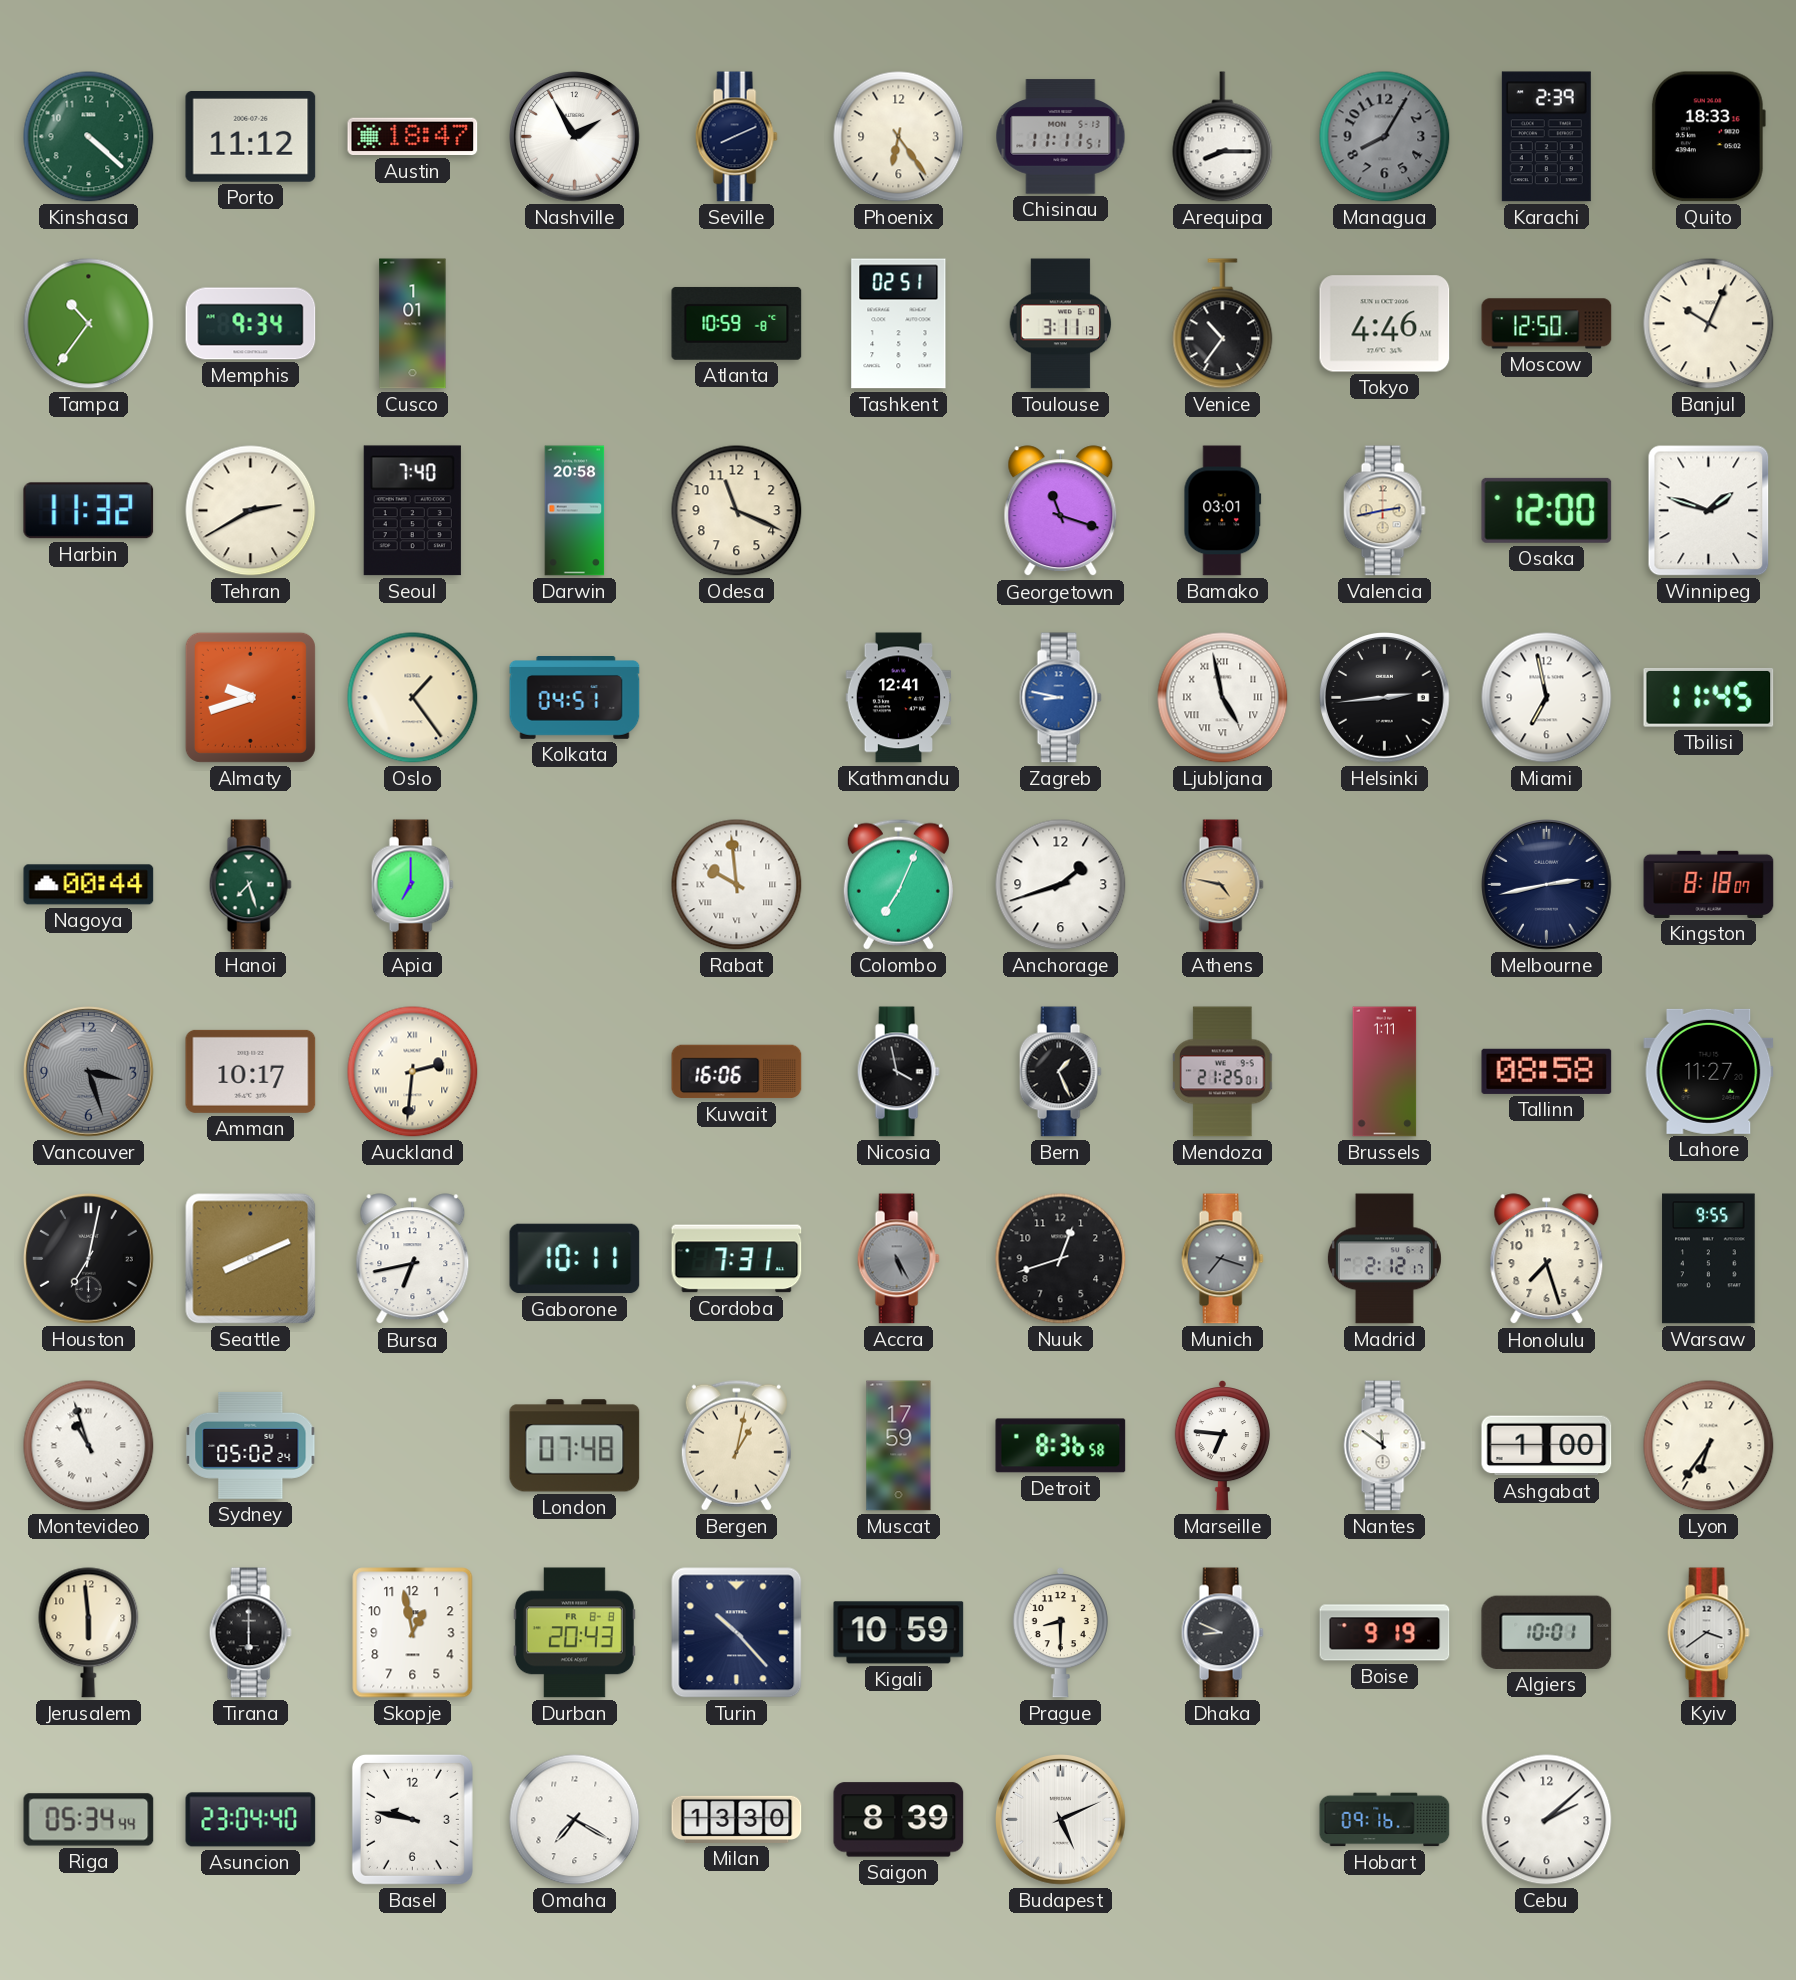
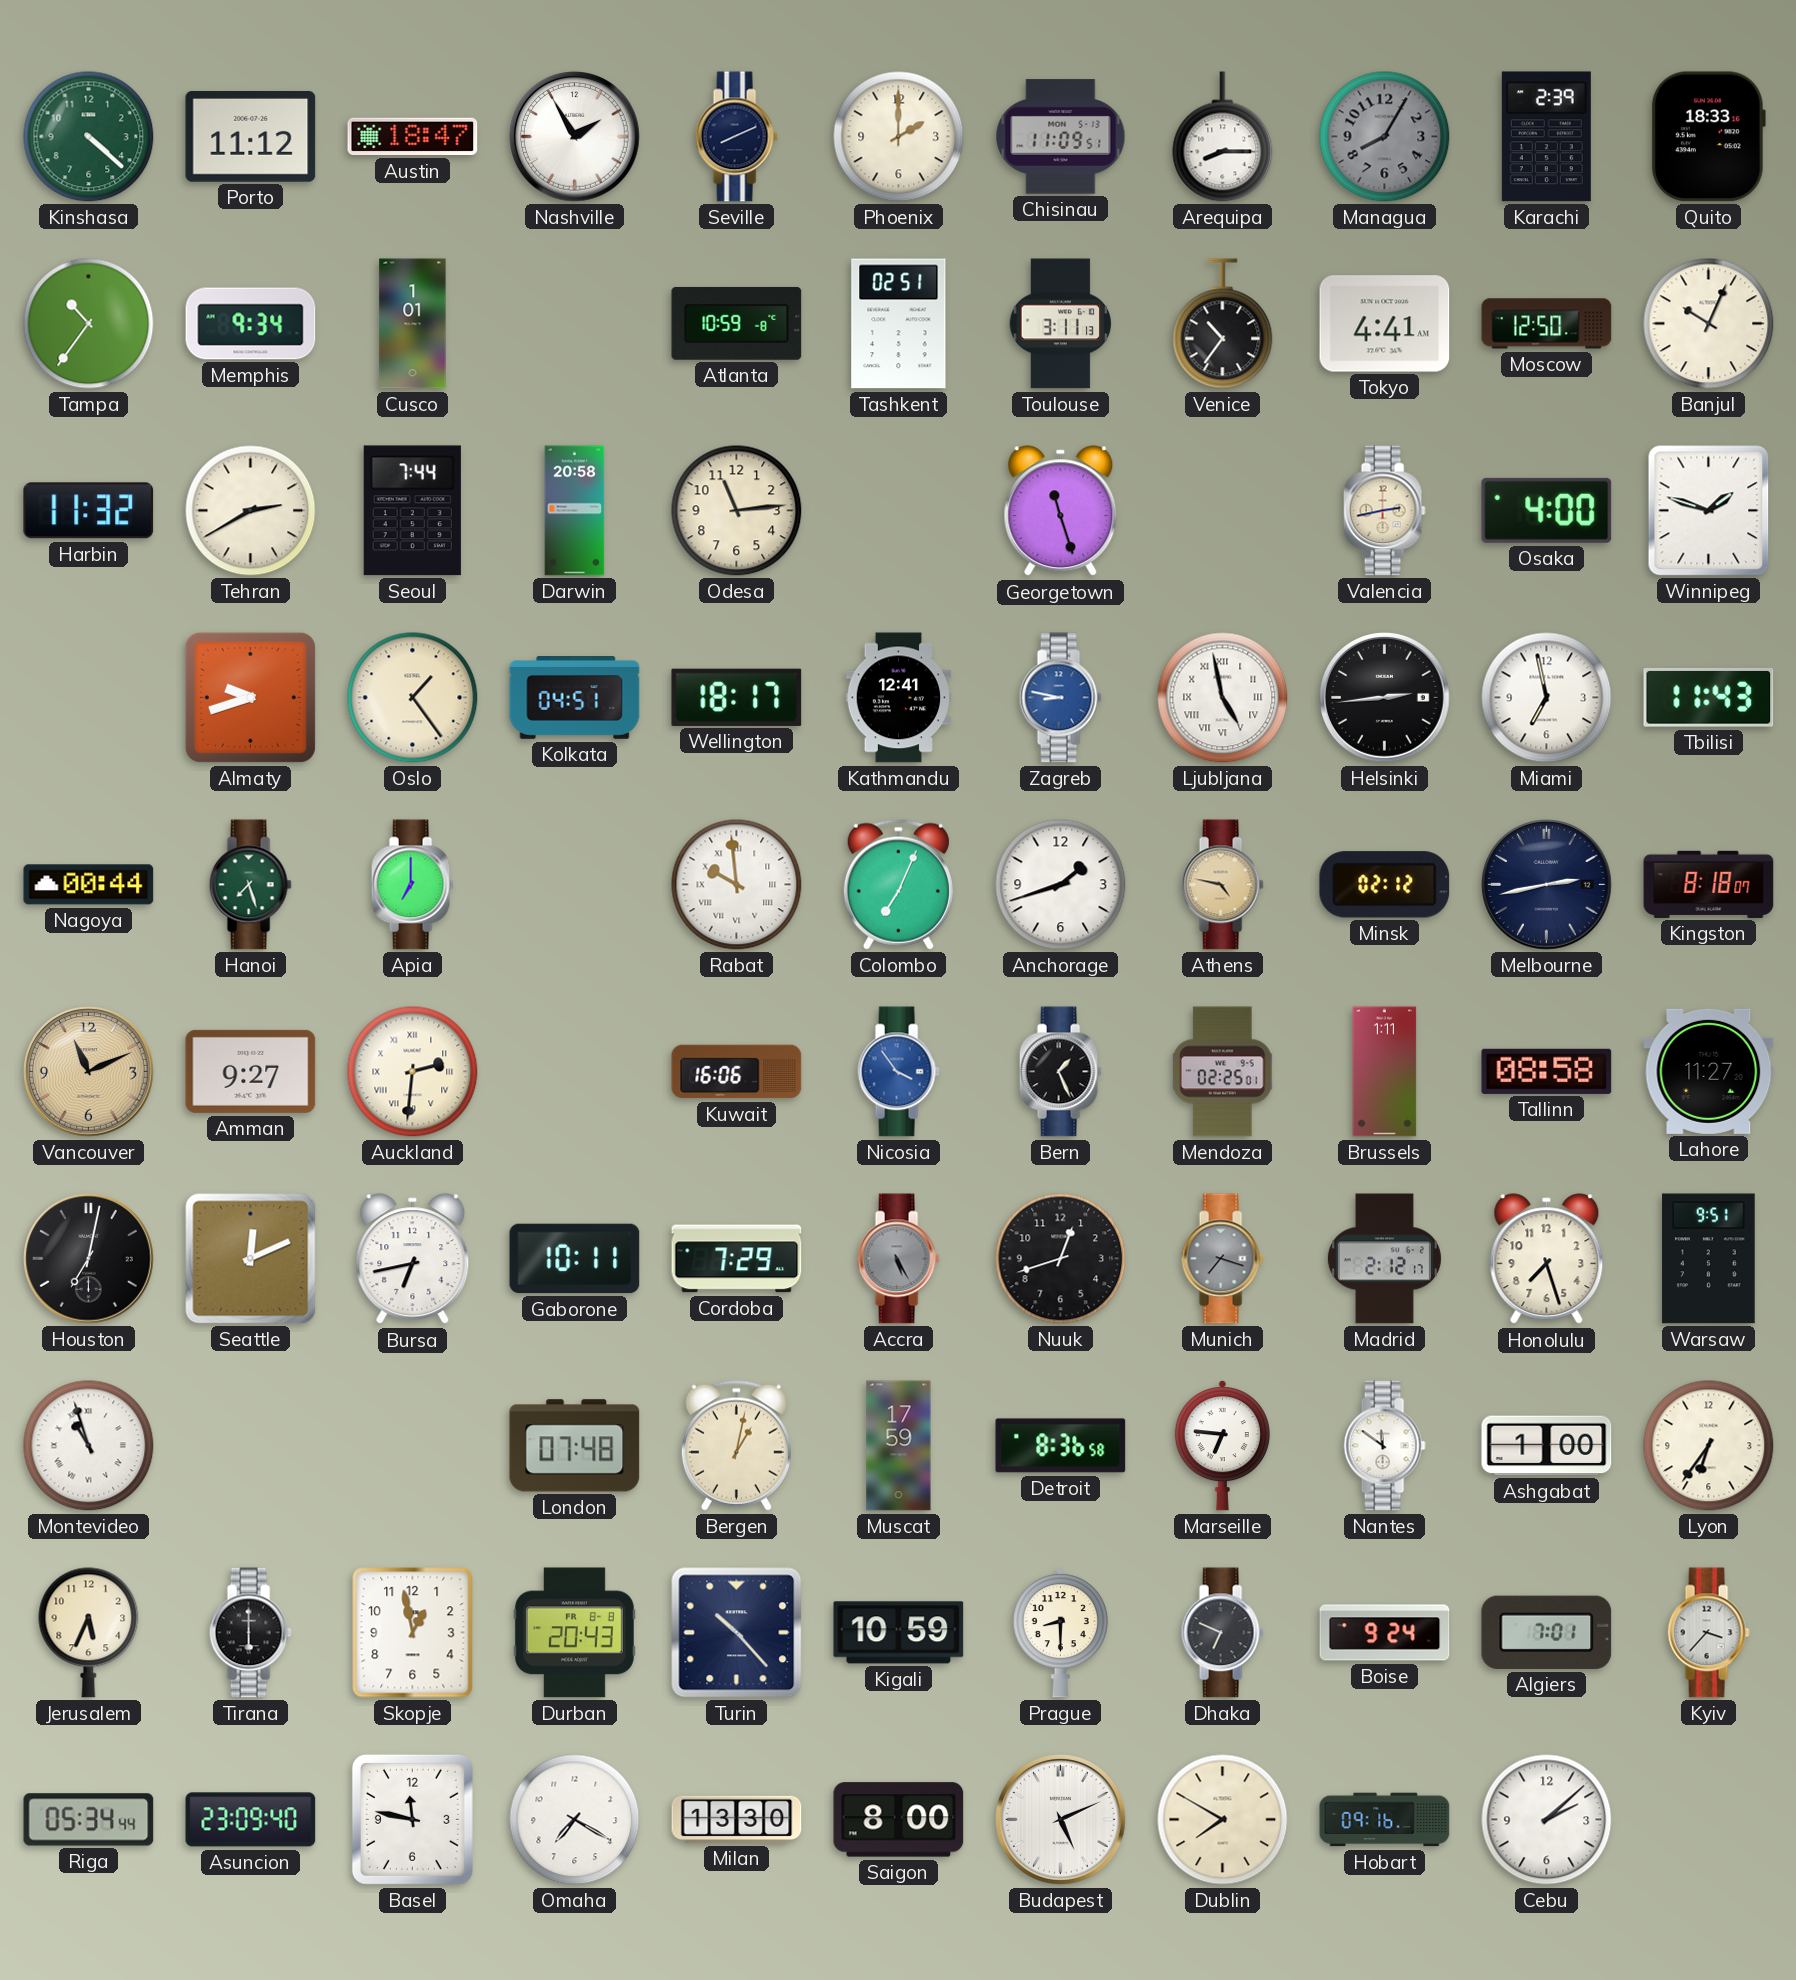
Phoenix: 6:24 -> 2:00 (899, 137)
Chisinau: 11:11 -> 11:09 (1061, 137)
Tokyo: 4:46 -> 4:41 (1385, 324)
Seoul: 7:40 -> 7:44 (412, 511)
Odesa: 11:19 -> 11:14 (737, 511)
Georgetown: 11:18 -> 11:27 (1061, 511)
Bamako: 03:01 -> none (1223, 511)
Osaka: 12:00 -> 4:00 (1547, 510)
Wellington: none -> 18:17 (737, 697)
Tbilisi: 11:45 -> 11:43 (1709, 697)
Minsk: none -> 02:12 (1385, 885)
Vancouver: 3:27 -> 11:11 (89, 1072)
Vancouver dial: grey -> champagne (89, 1072)
Amman: 10:17 -> 9:27 (251, 1071)
Nicosia: 3:58 -> 3:54 (898, 1072)
Nicosia dial: black -> blue (898, 1072)
Mendoza: 21:25 -> 02:25 (1223, 1072)
Seattle: 8:11 -> 12:11 (251, 1259)
Cordoba: 7:31 -> 7:29 (737, 1259)
Warsaw: 9:55 -> 9:51 (1709, 1259)
Sydney: 05:02 -> none (251, 1445)
Jerusalem: 5:59 -> 5:34 (89, 1633)
Dhaka: 8:49 -> 6:49 (1222, 1633)
Boise: 9:19 -> 9:24 (1385, 1633)
Algiers: 10:01 -> 7:01 (1547, 1632)
Kyiv: 3:39 -> 3:37 (1708, 1633)
Asuncion: 23:04 -> 23:09 (251, 1820)
Basel: 9:47 -> 11:47 (412, 1819)
Saigon: 8:39 -> 8:00 (899, 1820)
Dublin: none -> 7:50 (1223, 1820)
